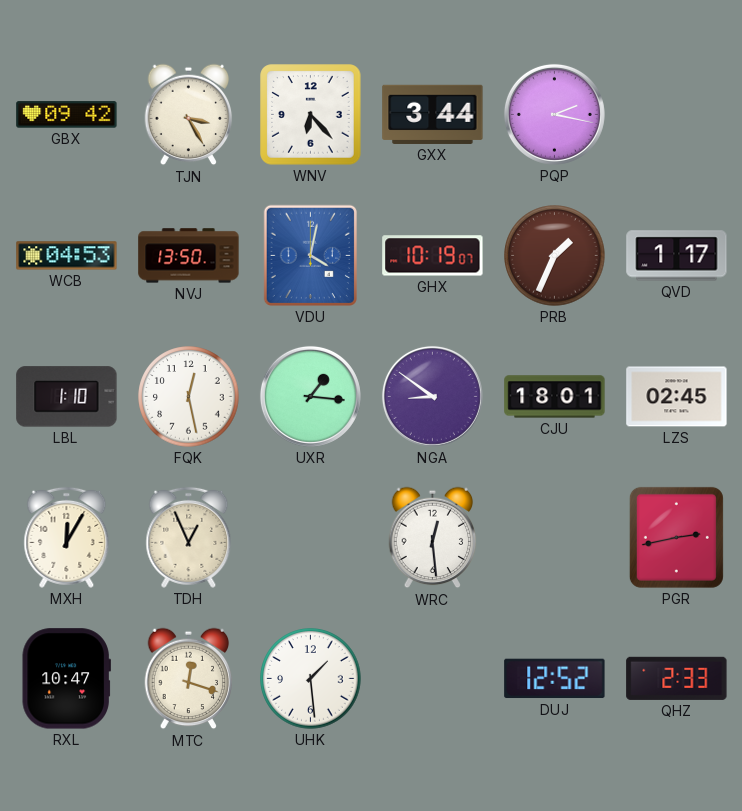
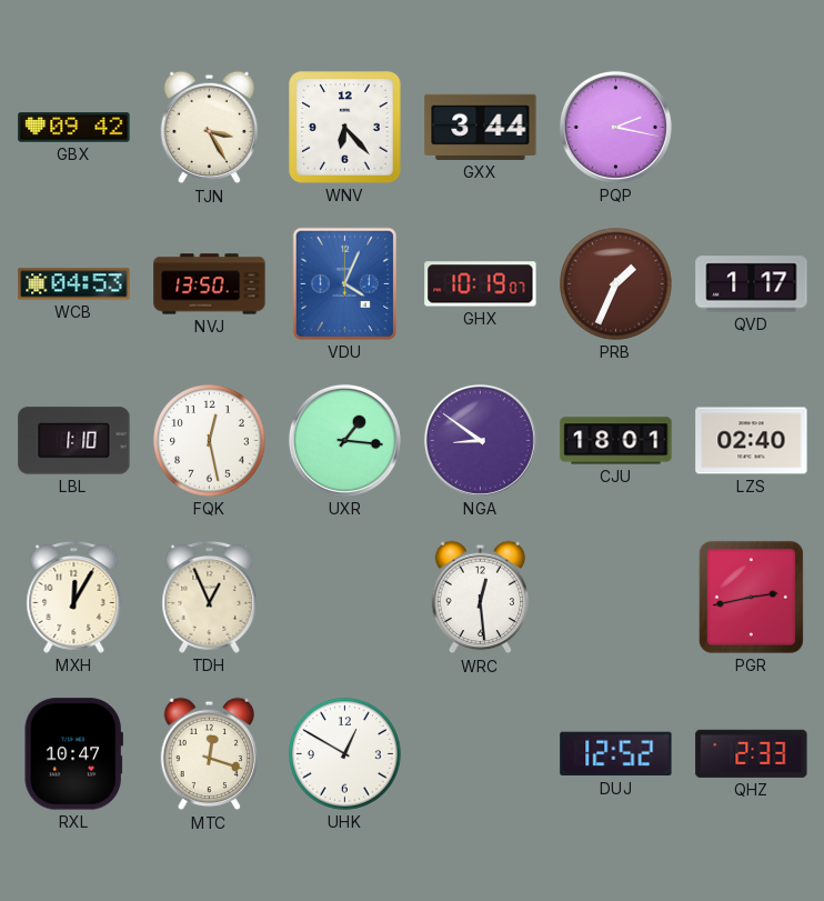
VDU: 4:02 -> 4:04 (344, 283)
LZS: 02:45 -> 02:40 (752, 441)
UHK: 1:29 -> 12:50 (345, 754)
